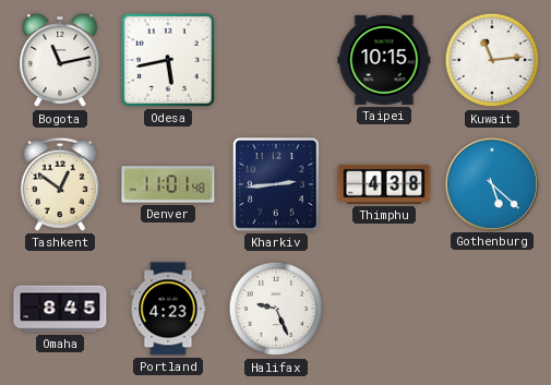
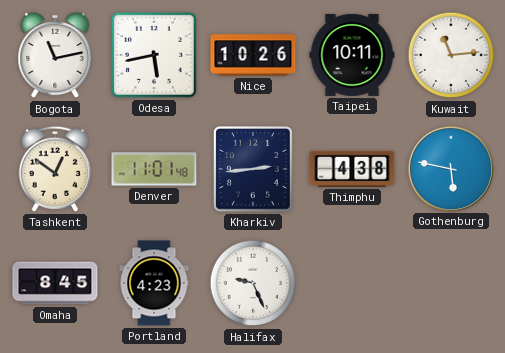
Nice: none -> 10:26 (253, 55)
Taipei: 10:15 -> 10:11 (352, 55)
Gothenburg: 5:22 -> 5:47 (450, 168)
